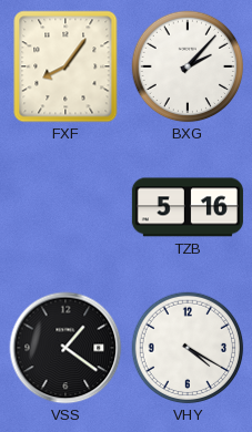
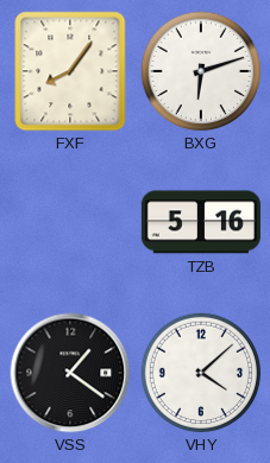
BXG: 2:07 -> 6:12 (201, 71)
VHY: 4:20 -> 4:08 (201, 373)
